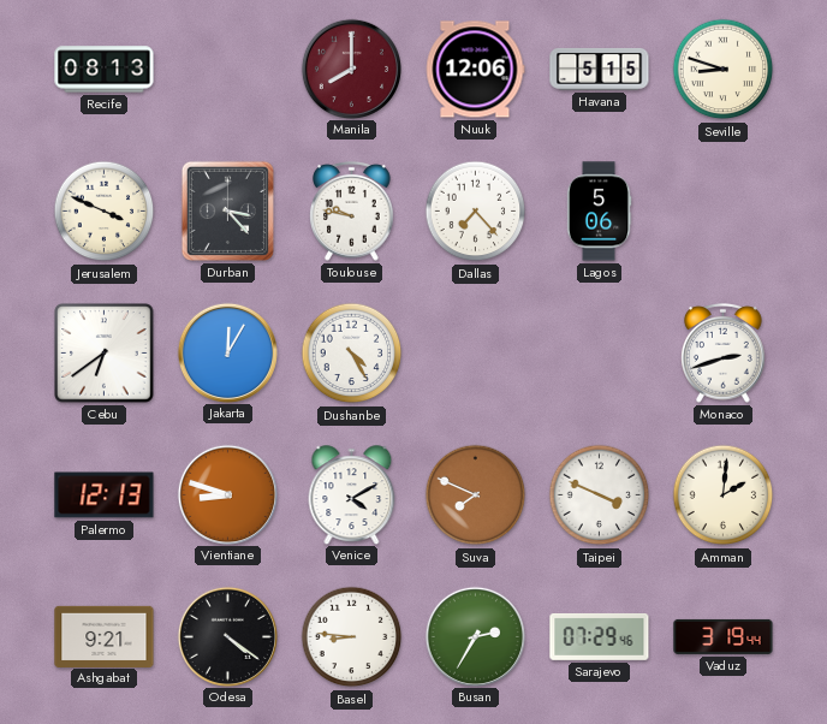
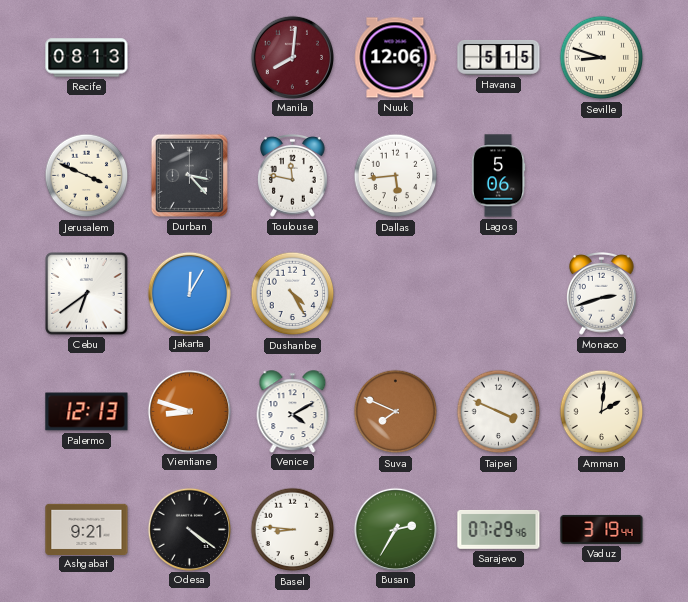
Manila: 8:00 -> 8:01 (292, 57)
Toulouse: 9:47 -> 11:47 (293, 175)
Dallas: 7:23 -> 5:44 (396, 176)
